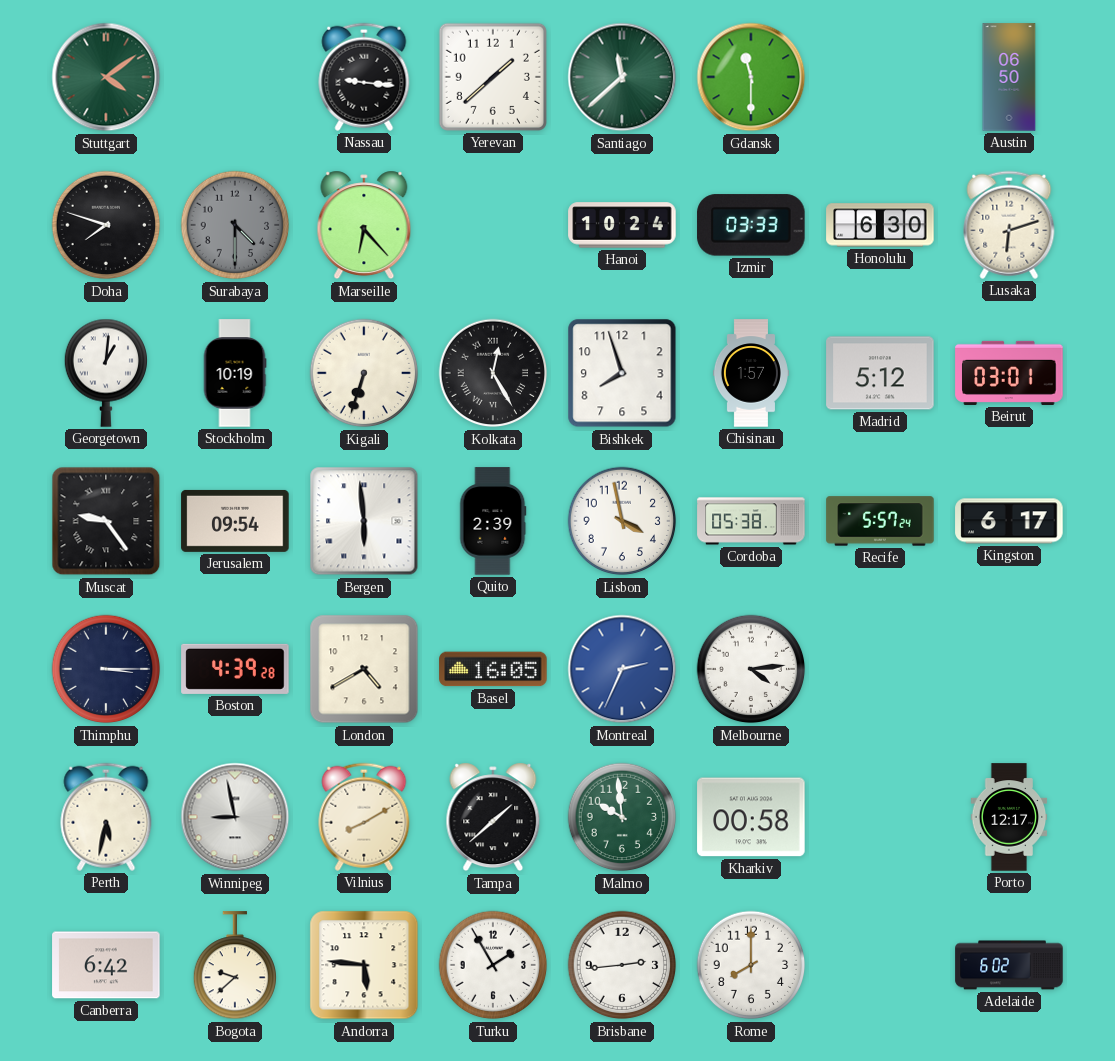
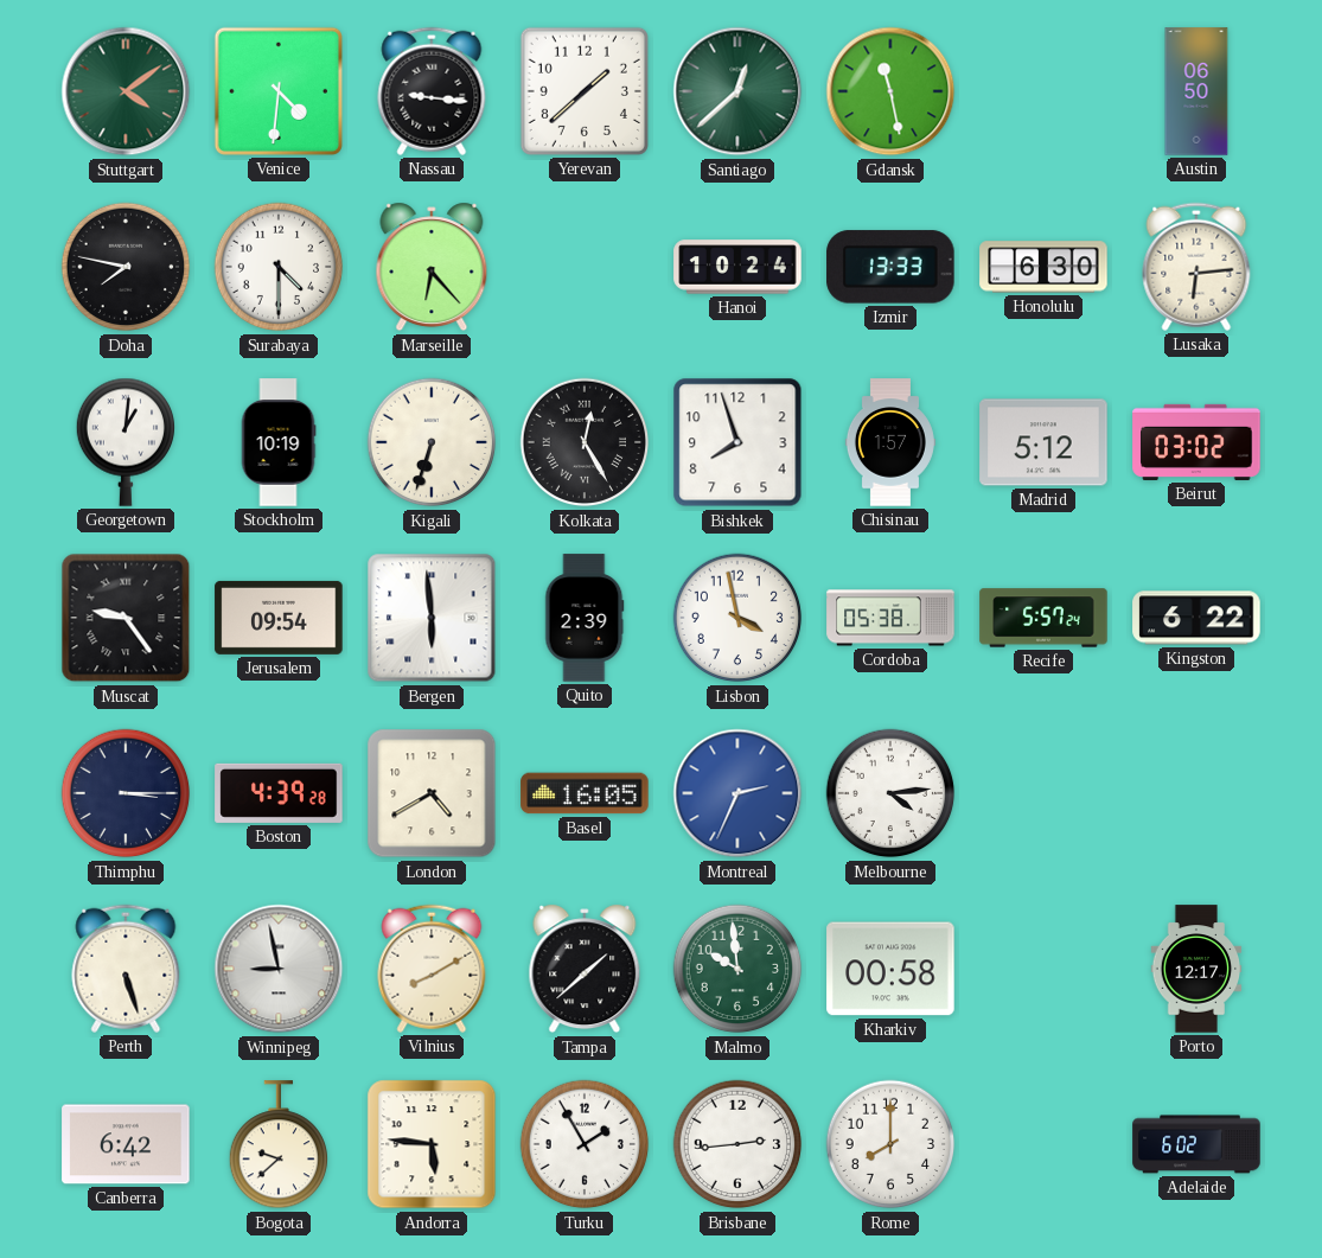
Venice: none -> 4:31 (279, 91)
Santiago: 11:38 -> 12:38 (737, 91)
Gdansk: 11:30 -> 11:28 (890, 91)
Doha: 7:48 -> 7:47 (126, 267)
Surabaya dial: grey -> white (279, 267)
Izmir: 03:33 -> 13:33 (890, 267)
Lusaka: 6:12 -> 6:14 (1196, 267)
Beirut: 03:01 -> 03:02 (1196, 442)
Kingston: 6:17 -> 6:22 (1196, 618)
Perth: 5:32 -> 5:27 (126, 969)
